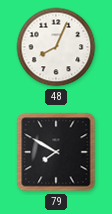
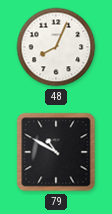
79: 7:50 -> 10:50 (56, 152)
